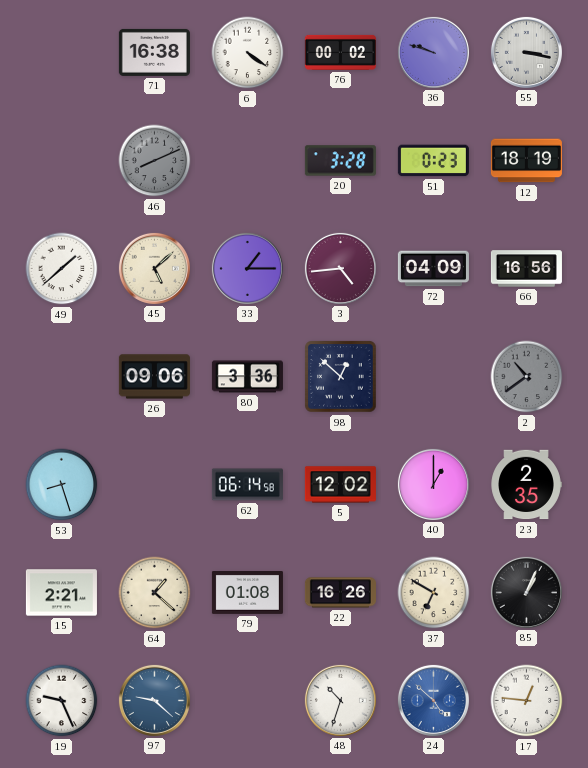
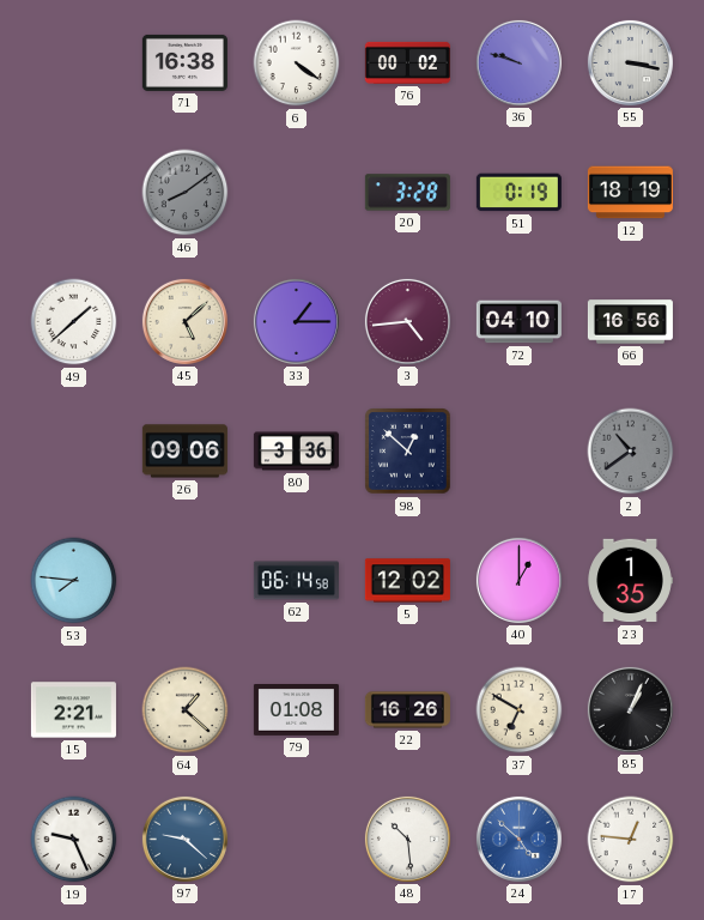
46: 8:11 -> 8:09 (186, 193)
51: 0:23 -> 0:19 (518, 193)
72: 04:09 -> 04:10 (518, 322)
53: 8:27 -> 7:46 (74, 581)
23: 2:35 -> 1:35 (630, 581)
48: 10:33 -> 10:29 (407, 839)
